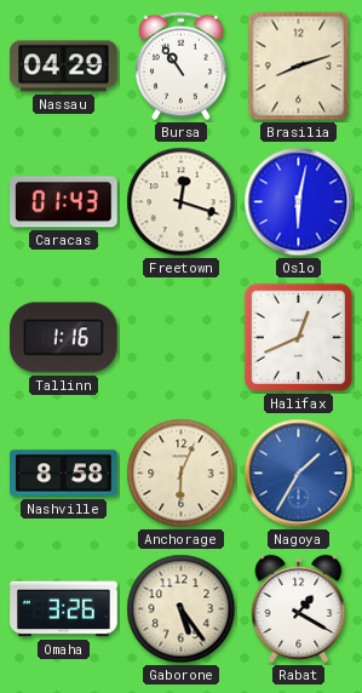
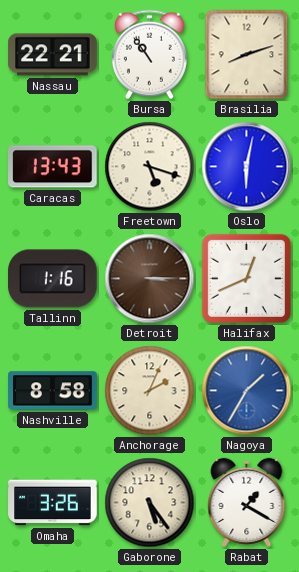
Nassau: 04:29 -> 22:21 (53, 55)
Caracas: 01:43 -> 13:43 (53, 167)
Freetown: 12:18 -> 5:18 (150, 167)
Detroit: none -> 3:15 (150, 279)
Anchorage: 6:04 -> 2:04 (150, 391)
